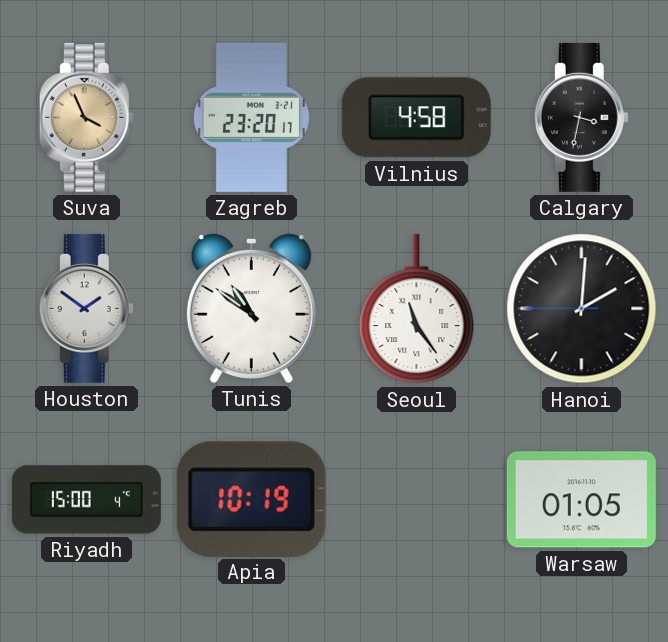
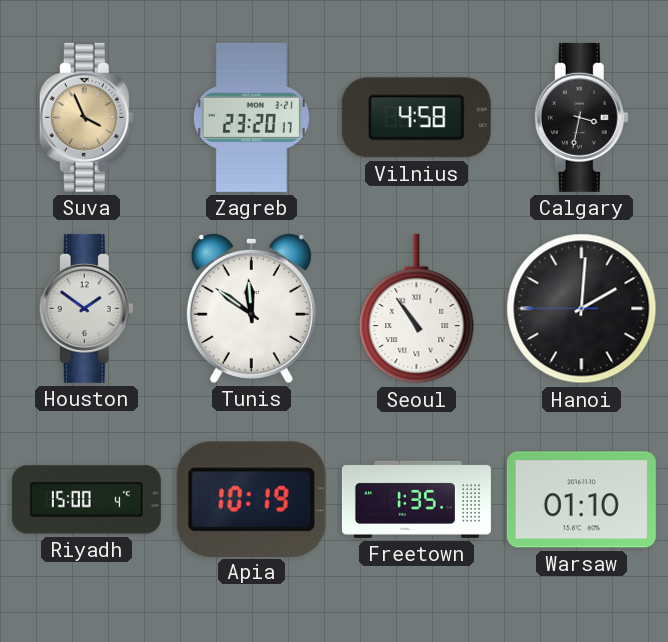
Tunis: 10:51 -> 11:51 (251, 308)
Seoul: 11:24 -> 10:54 (417, 309)
Freetown: none -> 1:35 (416, 499)
Warsaw: 01:05 -> 01:10 (581, 500)
